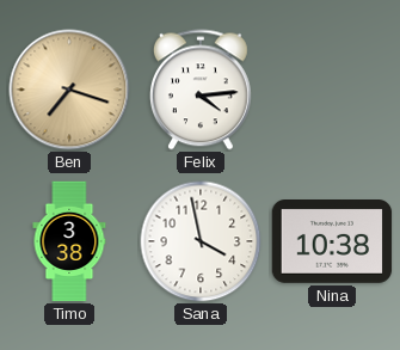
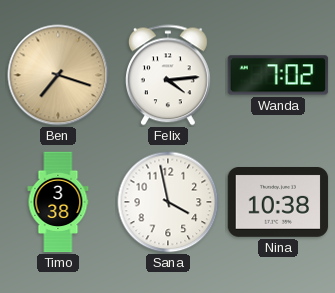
Wanda: none -> 7:02 (278, 75)
